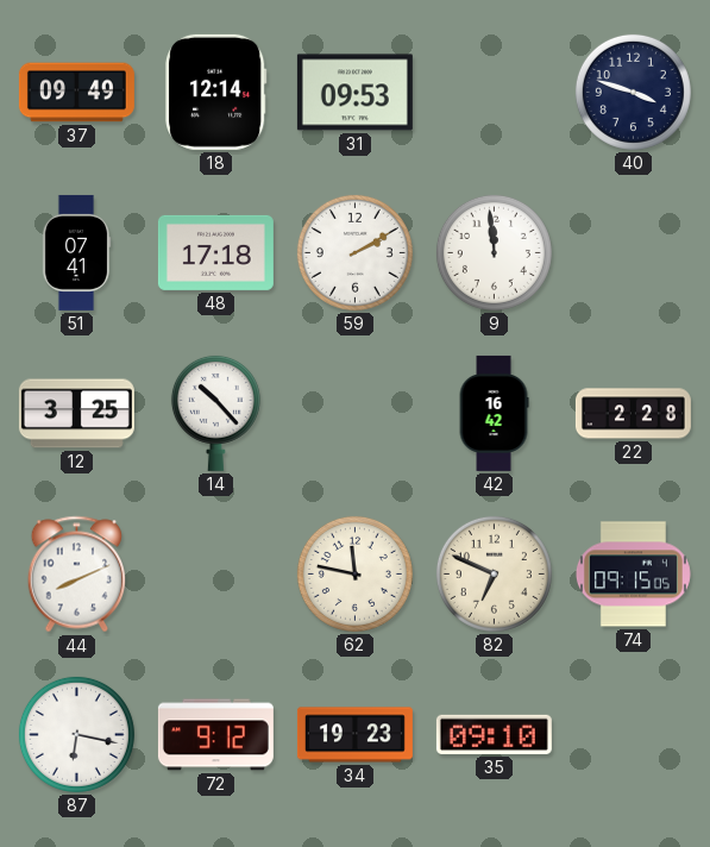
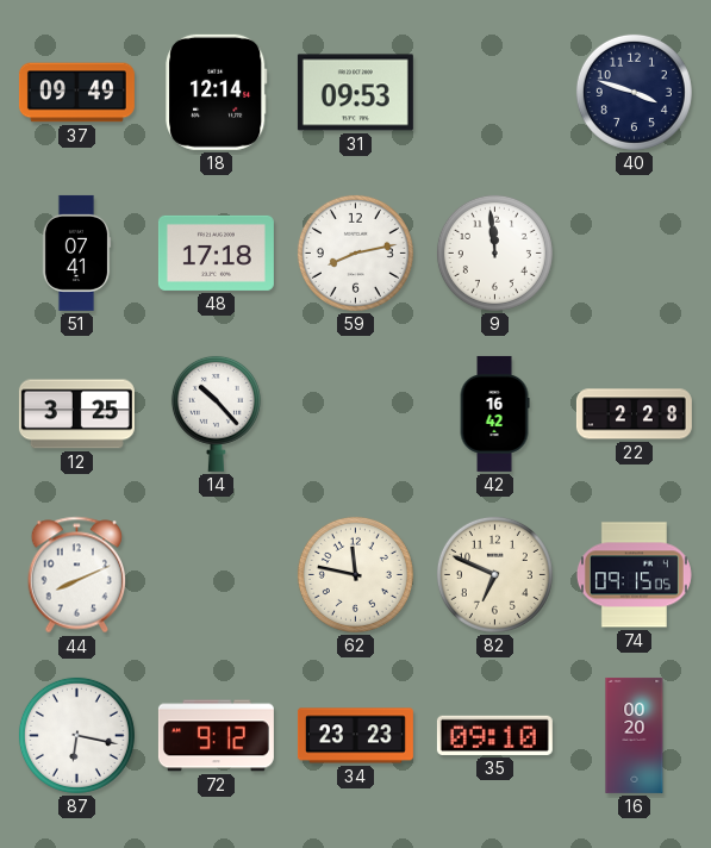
59: 2:10 -> 8:13 (355, 252)
34: 19:23 -> 23:23 (355, 736)
16: none -> 00:20 (635, 735)
